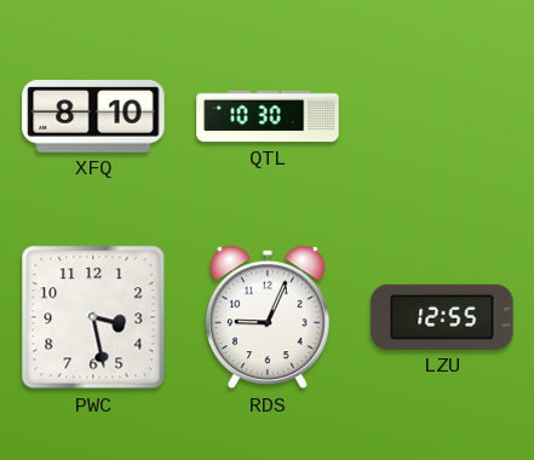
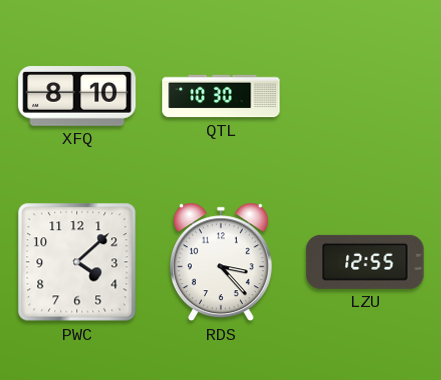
PWC: 3:28 -> 4:08 (77, 262)
RDS: 9:04 -> 3:23 (221, 262)
